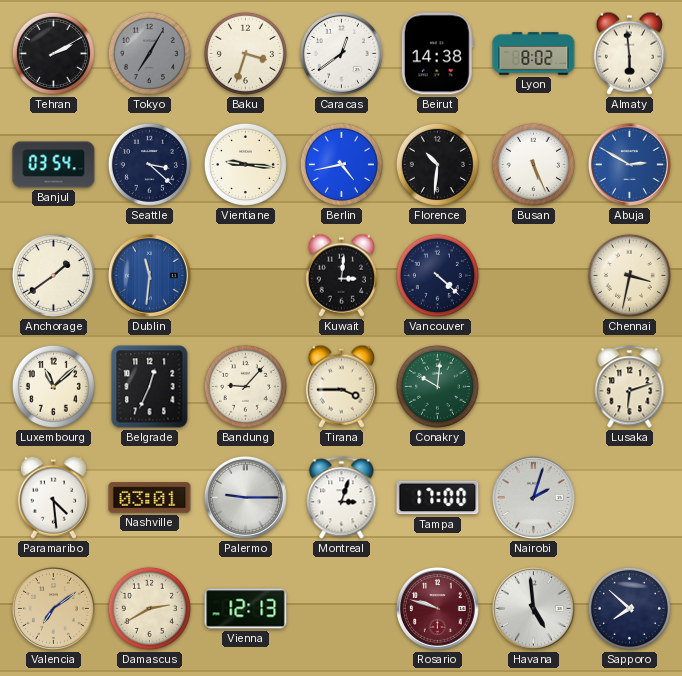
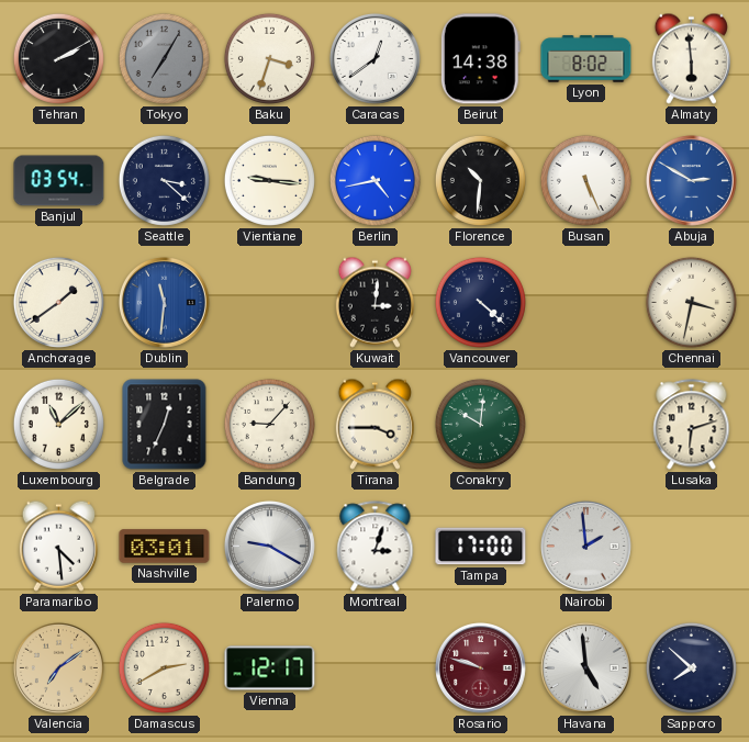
Palermo: 9:15 -> 9:20 (269, 546)
Nairobi: 2:03 -> 1:59 (585, 546)
Vienna: 12:13 -> 12:17 (270, 668)
